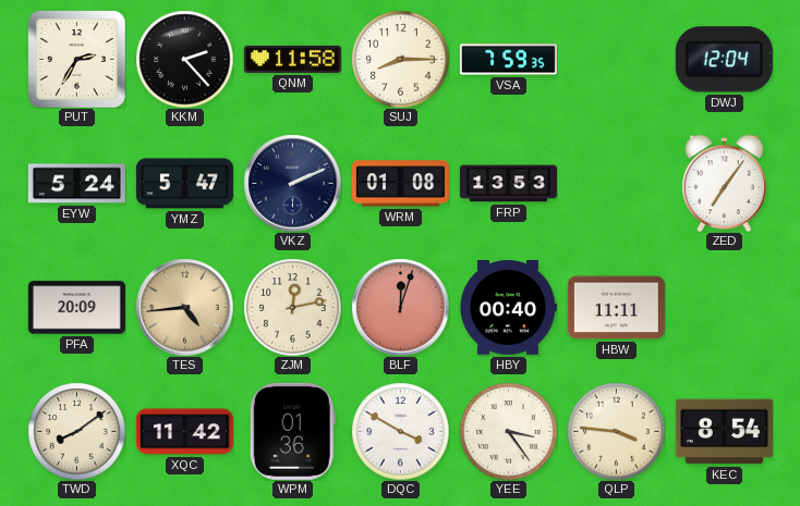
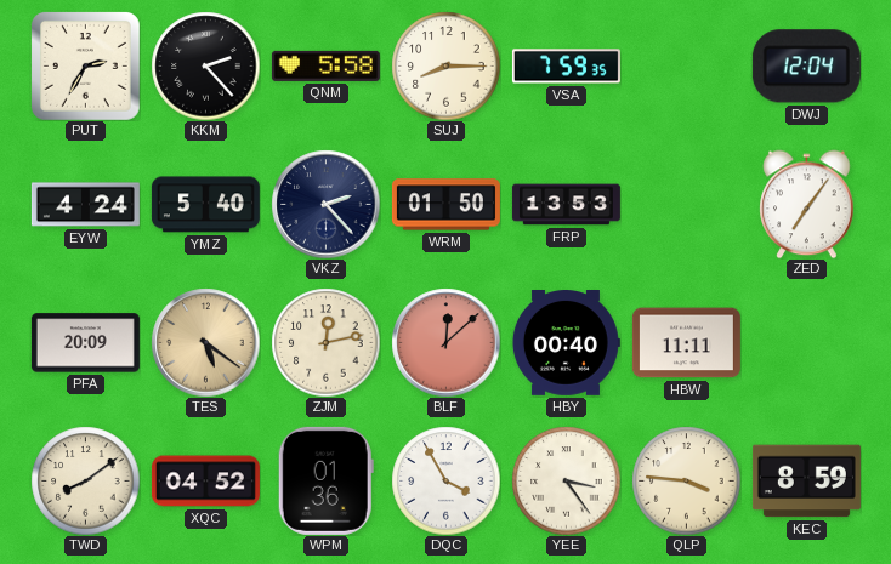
QNM: 11:58 -> 5:58 (325, 65)
EYW: 5:24 -> 4:24 (85, 205)
YMZ: 5:47 -> 5:40 (205, 205)
VKZ: 2:11 -> 2:23 (325, 204)
WRM: 01:08 -> 01:50 (446, 205)
TES: 4:44 -> 5:21 (205, 342)
BLF: 12:03 -> 12:08 (446, 342)
XQC: 11:42 -> 04:52 (205, 482)
DQC: 3:50 -> 3:55 (446, 480)
KEC: 8:54 -> 8:59 (806, 482)
